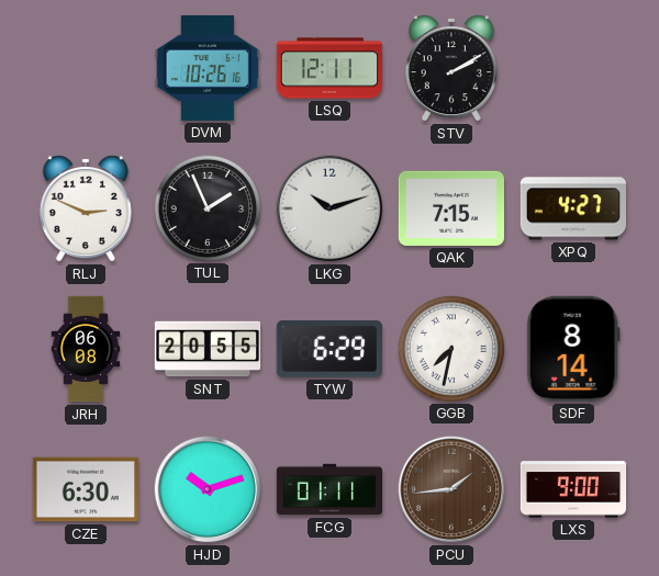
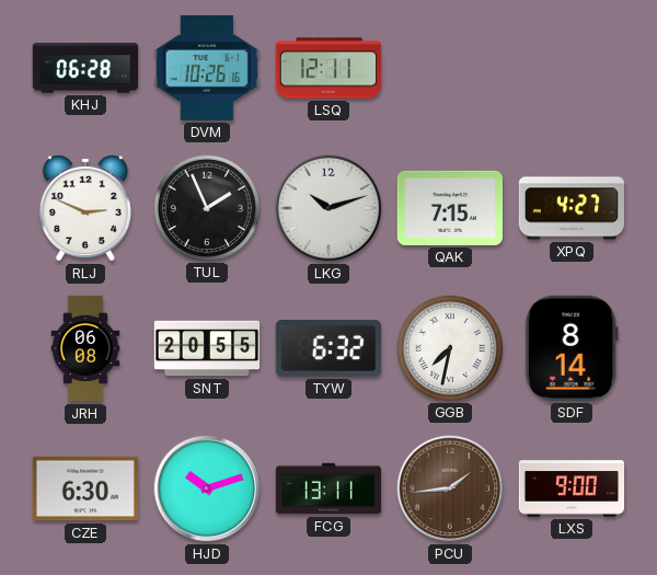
KHJ: none -> 06:28 (85, 68)
STV: 2:10 -> none (451, 68)
TYW: 6:29 -> 6:32 (327, 348)
FCG: 01:11 -> 13:11 (328, 488)
